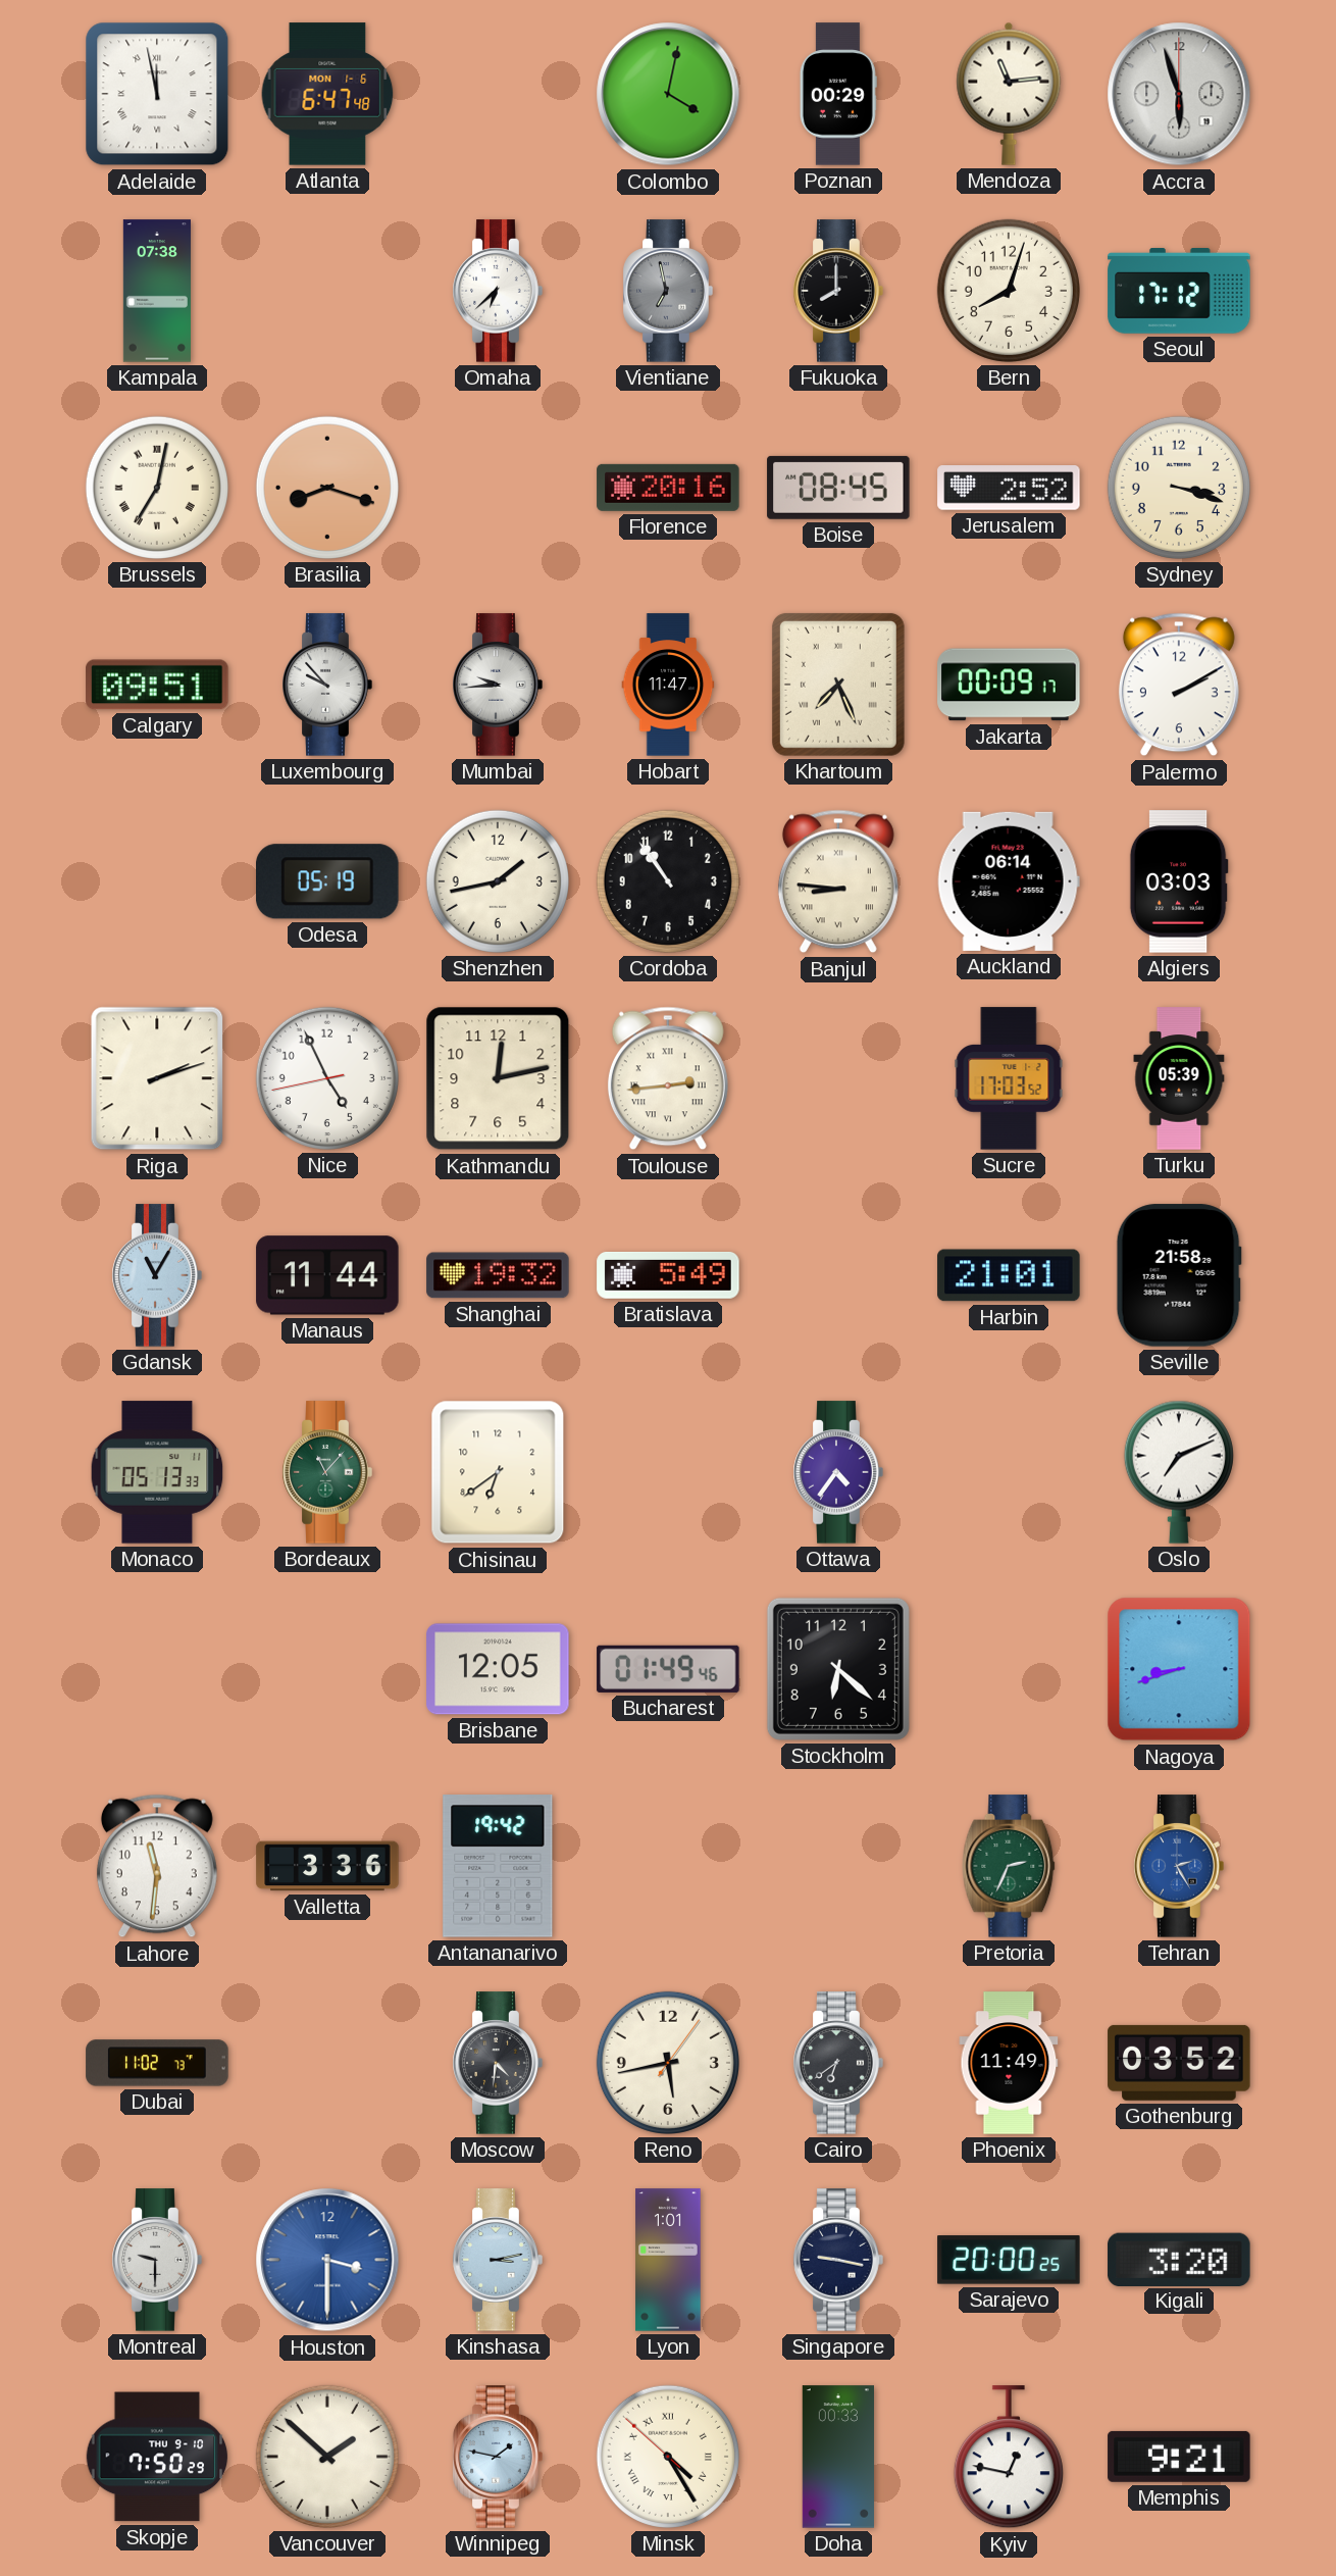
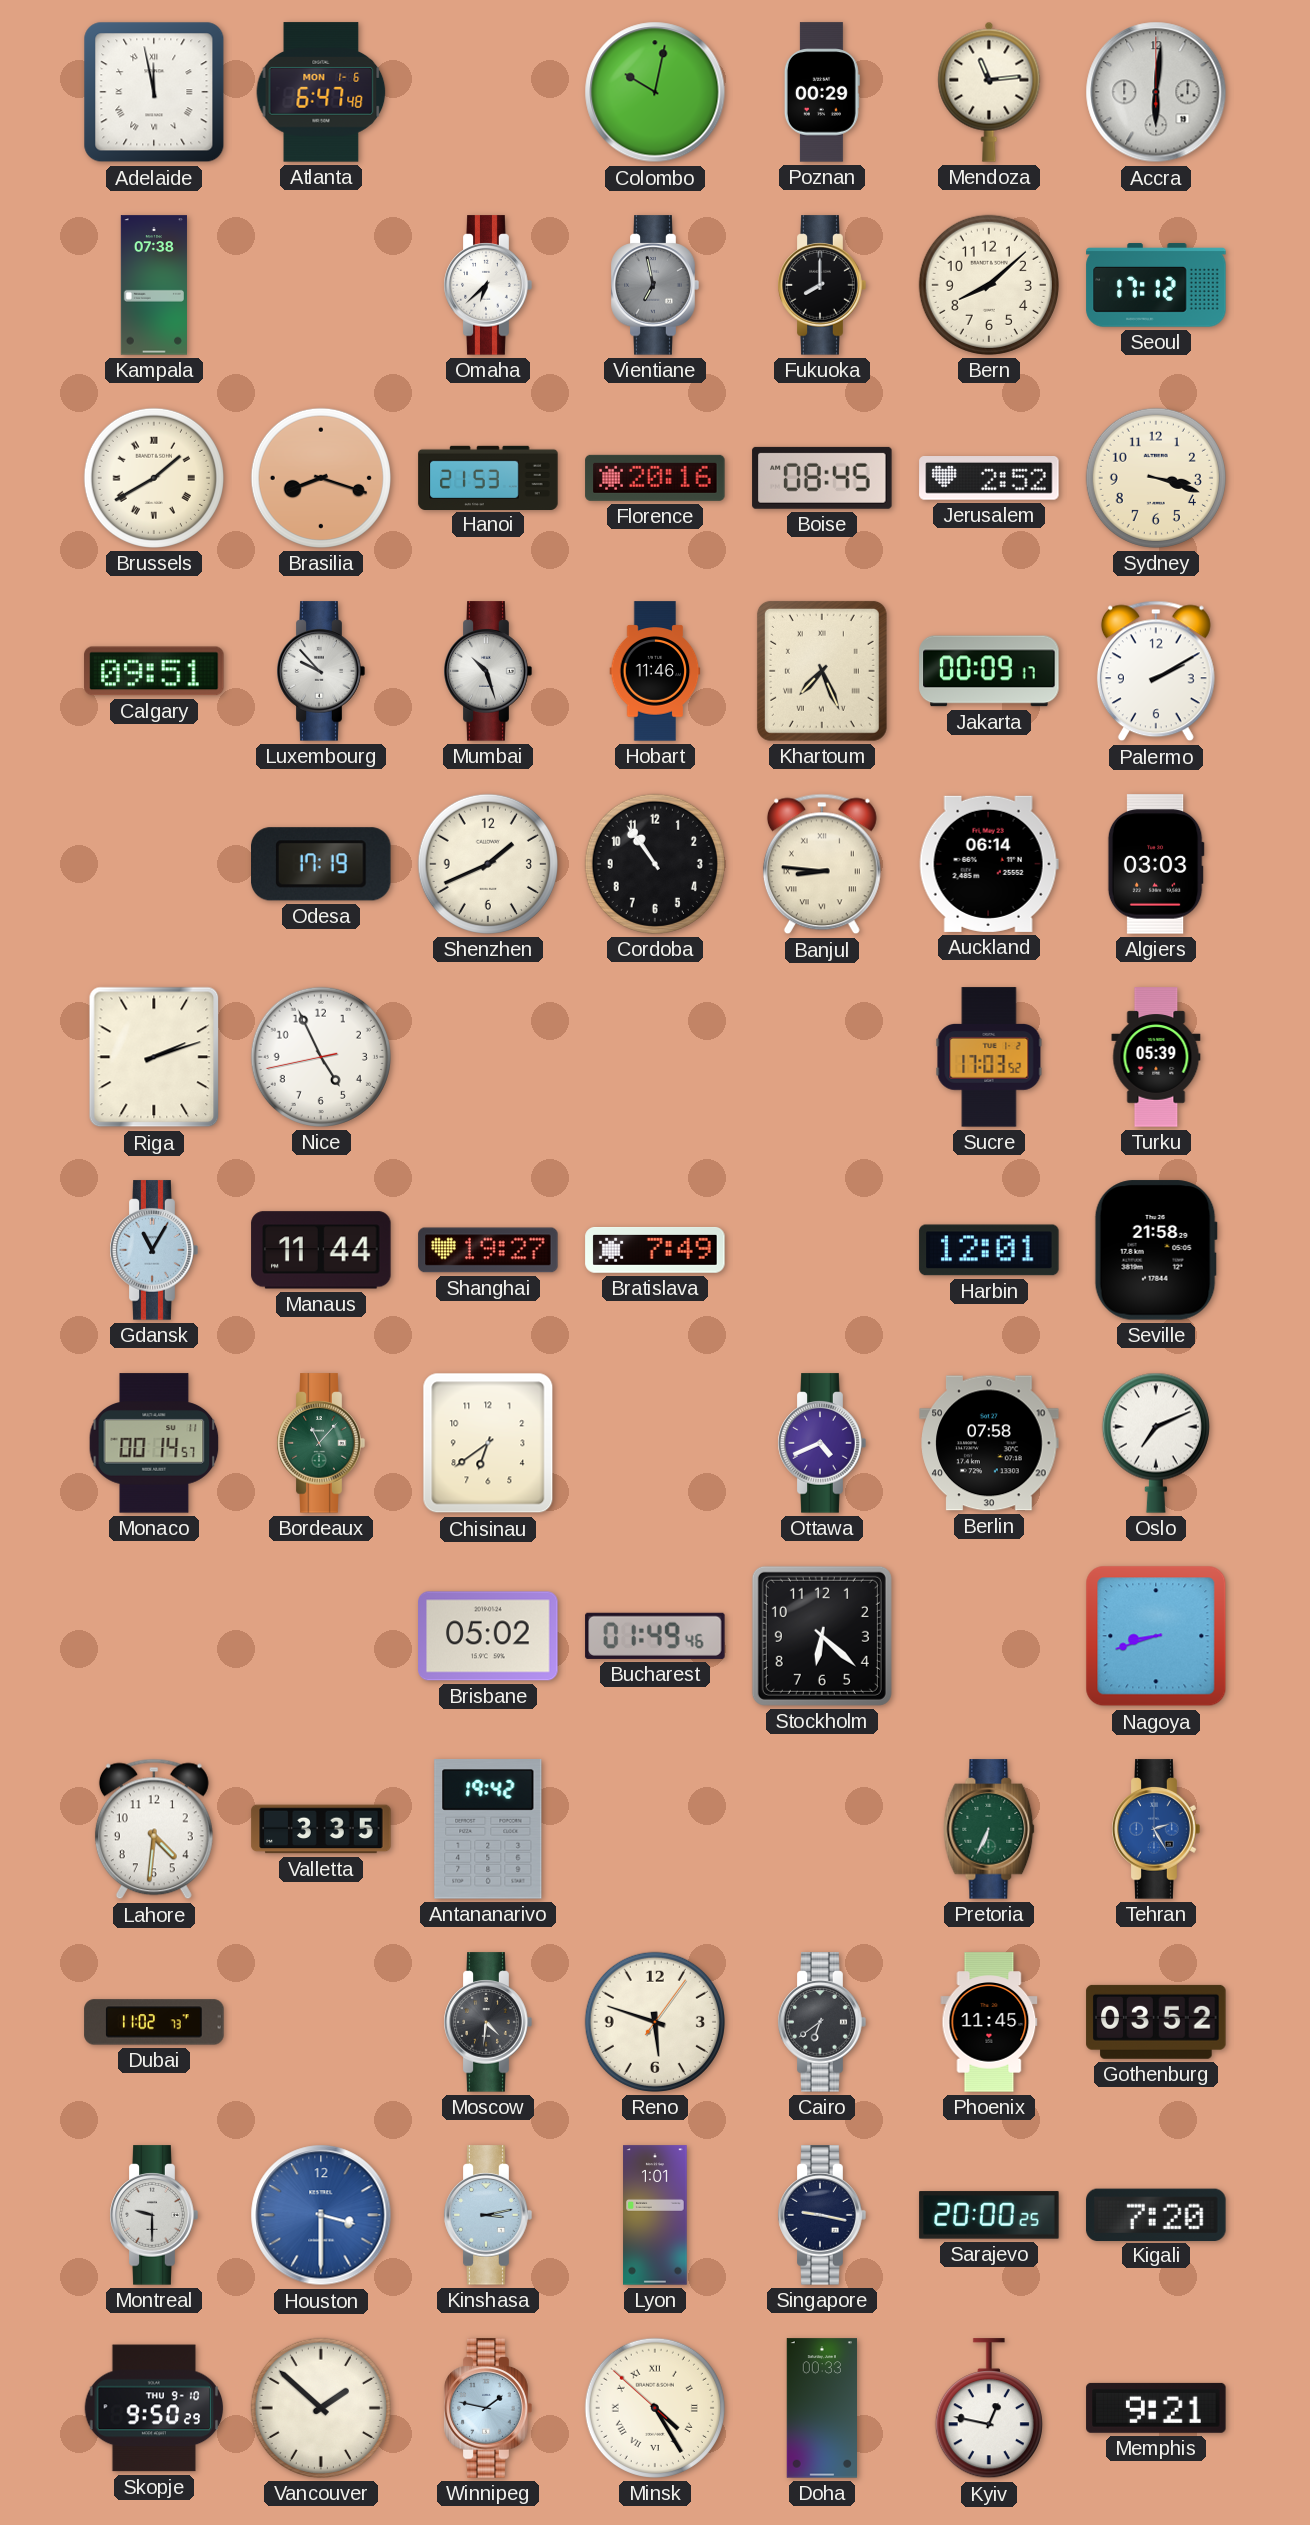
Colombo: 4:02 -> 10:02 (655, 92)
Accra: 5:57 -> 6:01 (1156, 92)
Bern: 8:03 -> 8:08 (989, 285)
Brussels: 7:02 -> 1:40 (154, 478)
Hanoi: none -> 21:53 (488, 477)
Mumbai: 9:44 -> 10:27 (488, 671)
Hobart: 11:47 -> 11:46 (655, 671)
Odesa: 05:19 -> 17:19 (322, 864)
Shenzhen: 1:43 -> 1:41 (488, 864)
Kathmandu: 12:13 -> none (498, 1078)
Toulouse: 2:44 -> none (668, 1078)
Shanghai: 19:32 -> 19:27 (488, 1250)
Bratislava: 5:49 -> 7:49 (655, 1250)
Harbin: 21:01 -> 12:01 (989, 1250)
Monaco: 05:13 -> 00:14 (154, 1443)
Ottawa: 4:36 -> 4:41 (822, 1443)
Berlin: none -> 07:58 (989, 1443)
Brisbane: 12:05 -> 05:02 (488, 1636)
Lahore: 11:31 -> 4:31 (154, 1829)
Valletta: 3:36 -> 3:35 (321, 1829)
Pretoria: 2:34 -> 6:34 (989, 1829)
Reno: 5:43 -> 5:48 (655, 2022)
Phoenix: 11:49 -> 11:45 (989, 2022)
Kigali: 3:20 -> 7:20 (1156, 2214)
Skopje: 7:50 -> 9:50 (154, 2408)
